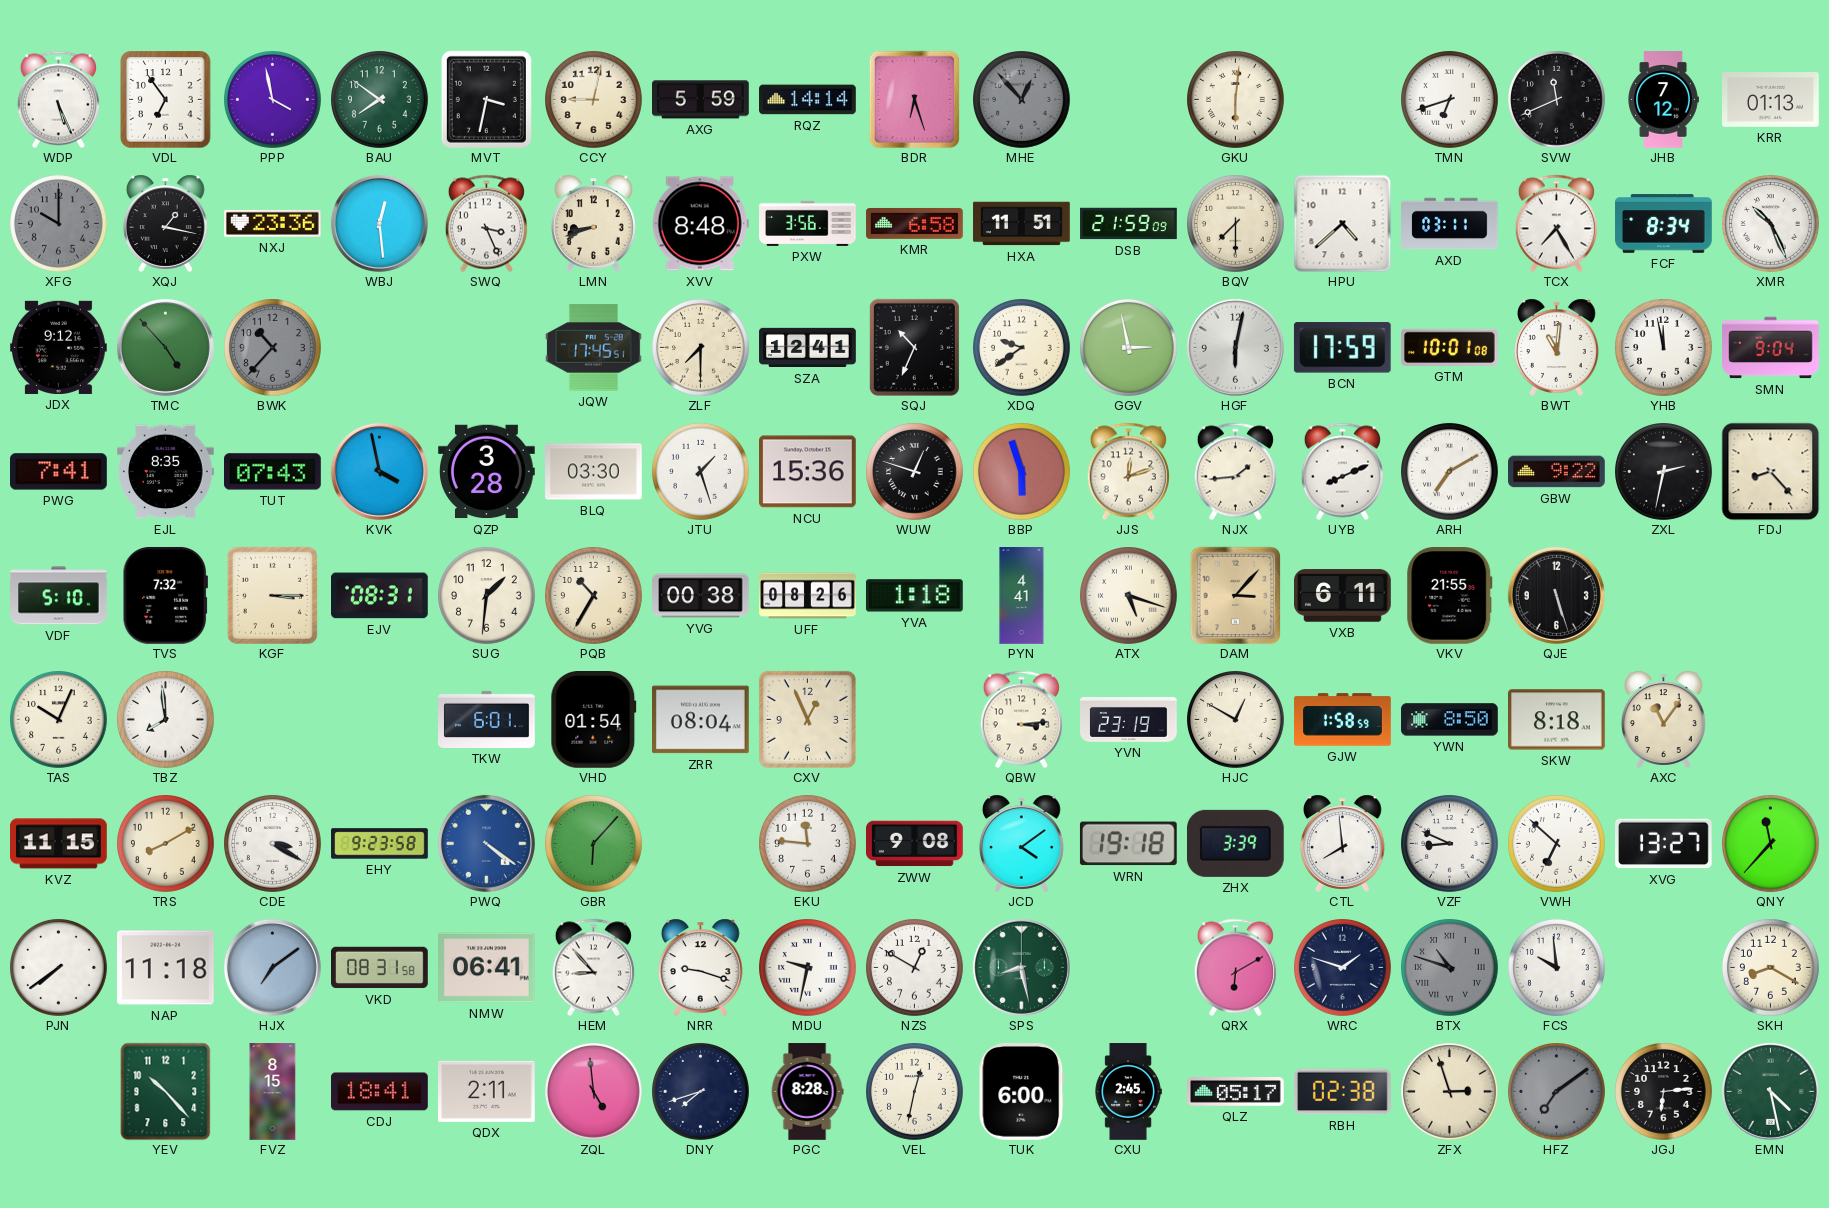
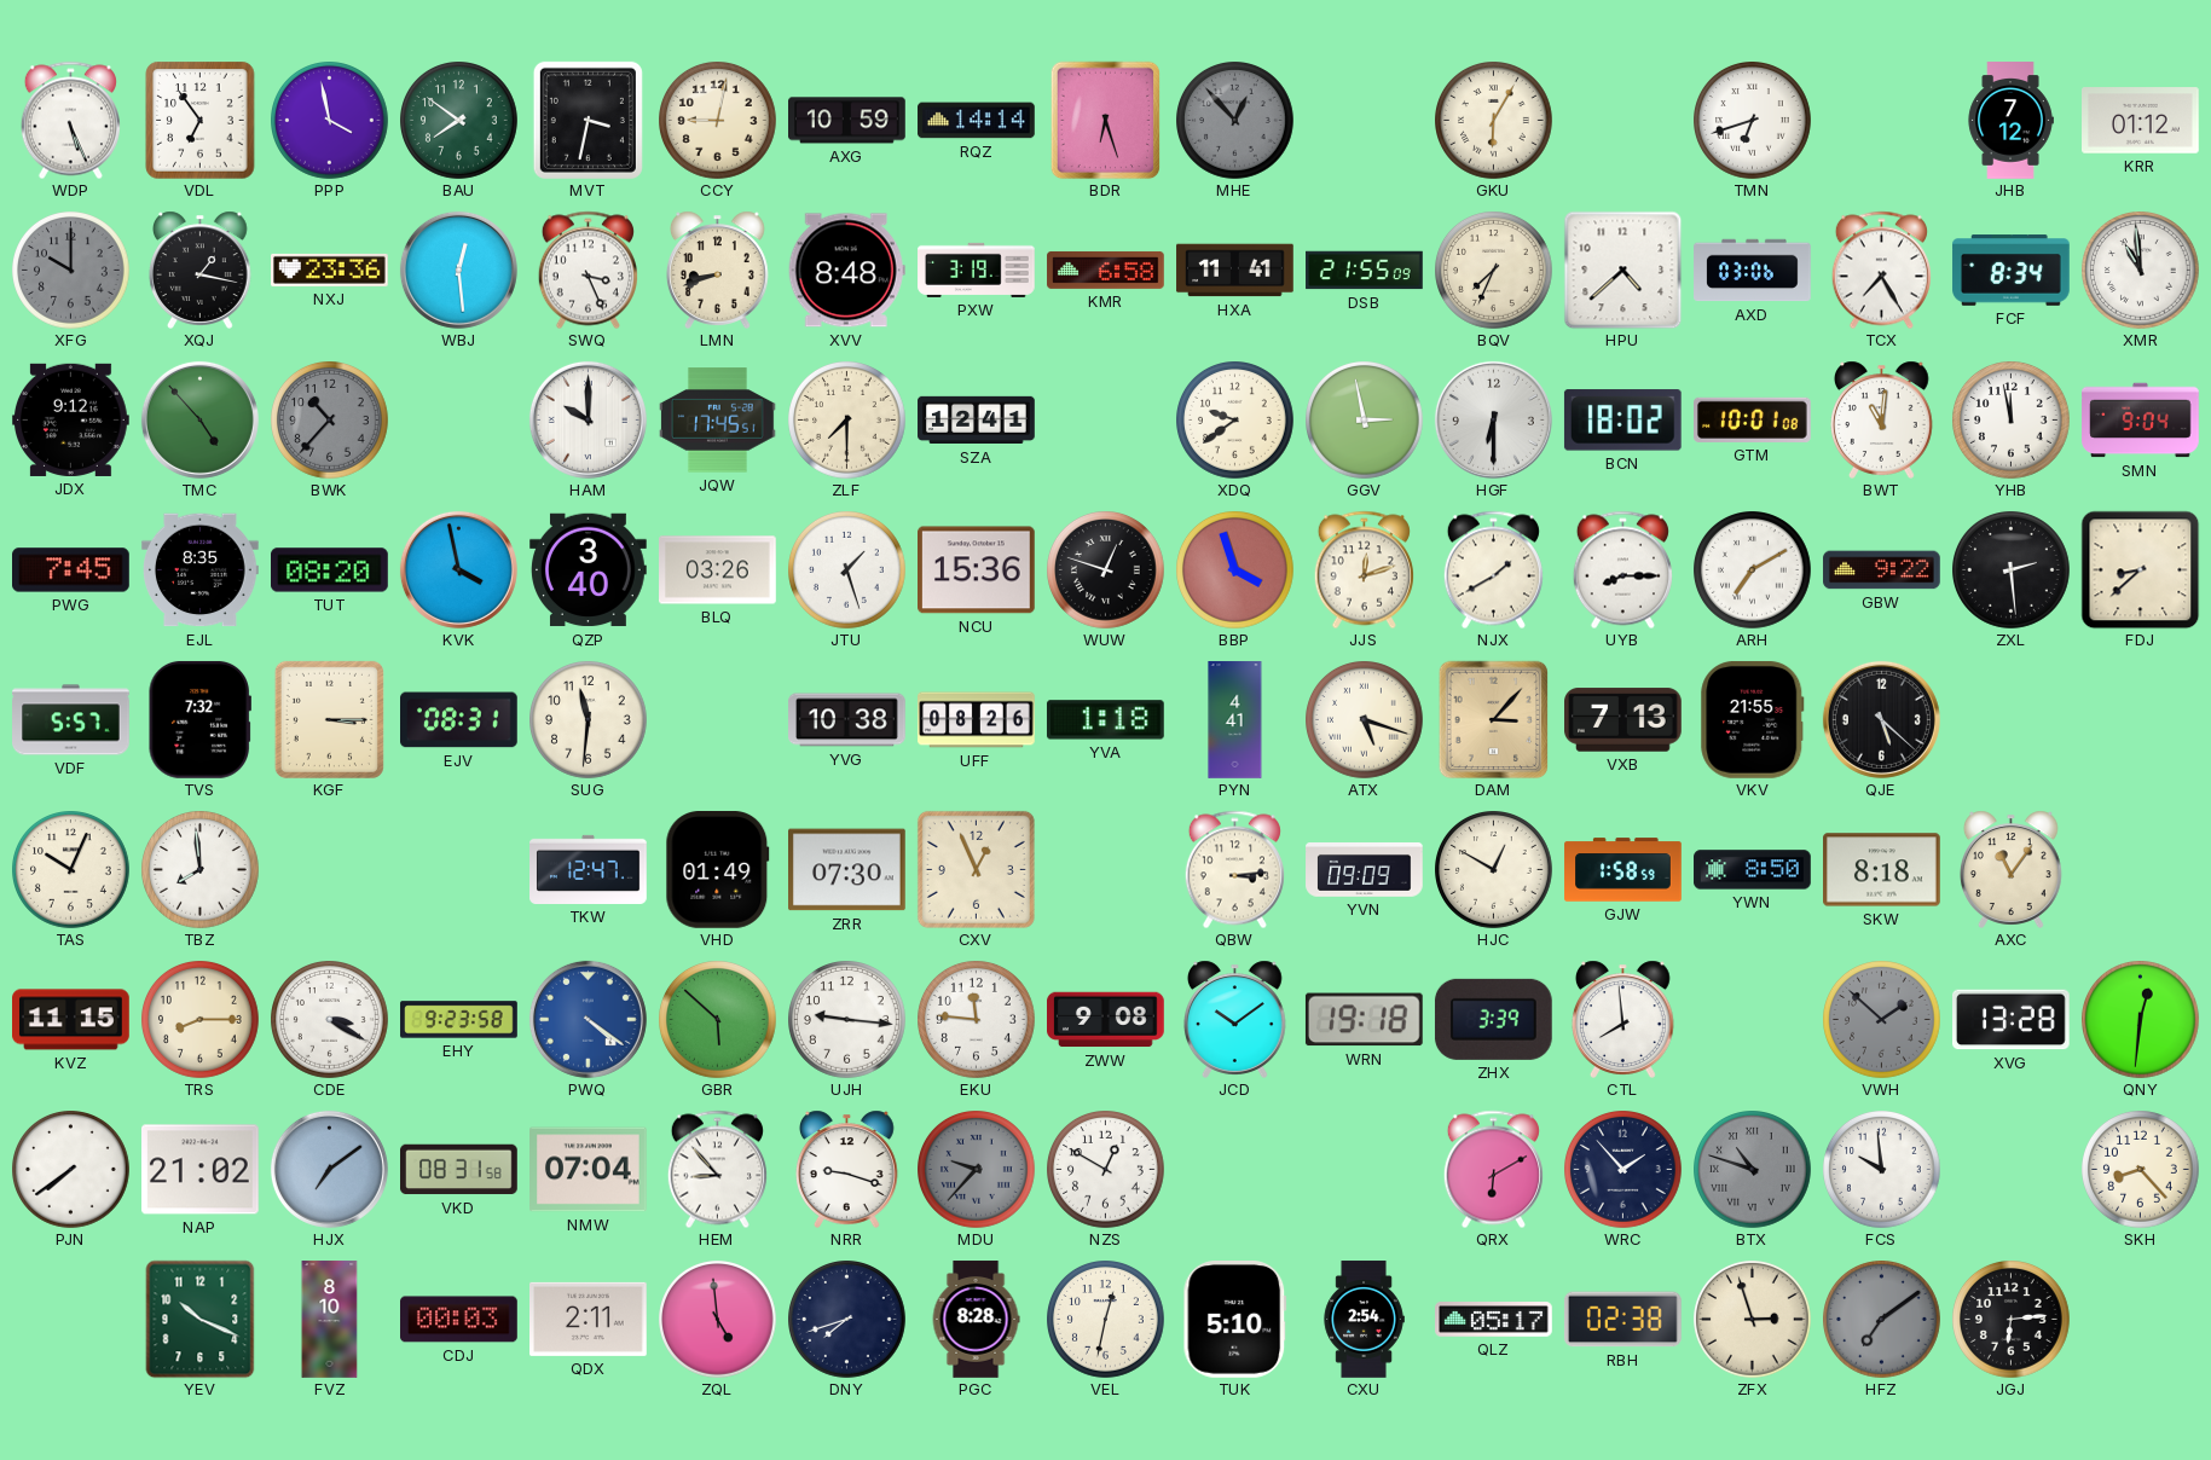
AXG: 5:59 -> 10:59 (847, 121)
GKU: 6:01 -> 6:05 (1494, 121)
SVW: 11:41 -> none (1557, 100)
KRR: 01:13 -> 01:12 (2141, 121)
PXW: 3:56 -> 3:19 (977, 270)
HXA: 11:51 -> 11:41 (1235, 271)
DSB: 21:59 -> 21:55 (1365, 271)
BQV: 7:30 -> 7:34 (1494, 271)
AXD: 03:11 -> 03:06 (1753, 271)
XMR: 10:26 -> 10:59 (2141, 271)
HAM: none -> 10:00 (588, 419)
SQJ: 10:34 -> none (914, 347)
HGF: 6:02 -> 6:30 (1493, 419)
BCN: 17:59 -> 18:02 (1622, 421)
PWG: 7:41 -> 7:45 (71, 570)
TUT: 07:43 -> 08:20 (330, 570)
QZP: 3:28 -> 3:40 (589, 570)
BLQ: 03:30 -> 03:26 (718, 570)
BBP: 5:57 -> 3:57 (1235, 570)
NJX: 1:44 -> 1:40 (1493, 569)
UYB: 8:11 -> 8:15 (1622, 569)
ZXL: 2:32 -> 2:29 (2012, 570)
FDJ: 8:23 -> 8:38 (2140, 569)
VDF: 5:10 -> 5:57 (71, 720)
SUG: 1:31 -> 11:31 (589, 720)
PQB: 10:35 -> none (594, 596)
YVG: 00:38 -> 10:38 (847, 720)
VXB: 6:11 -> 7:13 (1623, 720)
QJE: 5:27 -> 5:22 (1881, 719)
TKW: 6:01 -> 12:47 (589, 869)
VHD: 01:54 -> 01:49 (718, 870)
ZRR: 08:04 -> 07:30 (847, 870)
YVN: 23:19 -> 09:09 (1365, 870)
TRS: 8:10 -> 8:15 (201, 1020)
GBR: 6:07 -> 5:52 (718, 1020)
UJH: none -> 9:16 (847, 1020)
JCD: 4:09 -> 10:09 (1234, 1019)
VZF: 8:49 -> none (1450, 844)
VWH: 6:52 -> 1:52 (1882, 1020)
VWH dial: white -> grey (1882, 1020)
XVG: 13:27 -> 13:28 (2012, 1020)
QNY: 11:37 -> 12:31 (2141, 1020)
NAP: 11:18 -> 21:02 (201, 1170)
NMW: 06:41 -> 07:04 (589, 1170)
MDU: 9:32 -> 9:37 (977, 1170)
MDU dial: white -> grey (977, 1170)
SPS: 8:28 -> none (1021, 967)
WRC: 1:48 -> 1:53 (1623, 1170)
SKH: 8:20 -> 8:23 (2141, 1170)
YEV: 10:23 -> 10:19 (201, 1319)
FVZ: 8:15 -> 8:10 (330, 1320)
CDJ: 18:41 -> 00:03 (459, 1320)
TUK: 6:00 -> 5:10 (1235, 1320)
CXU: 2:45 -> 2:54 (1364, 1320)
EMN: 4:28 -> none (1770, 1091)
